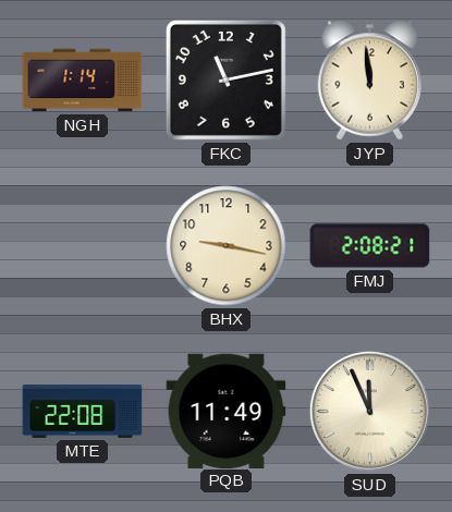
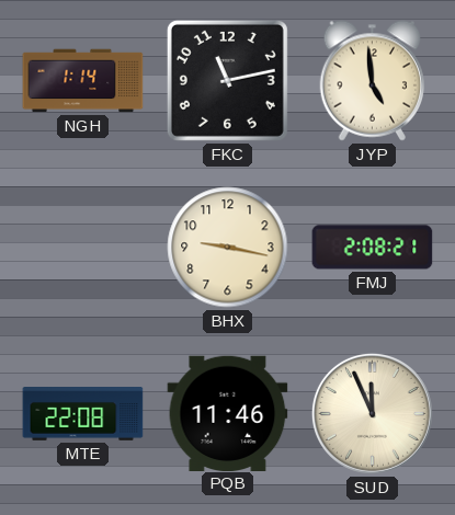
JYP: 11:59 -> 4:59 (373, 81)
PQB: 11:49 -> 11:46 (228, 413)
